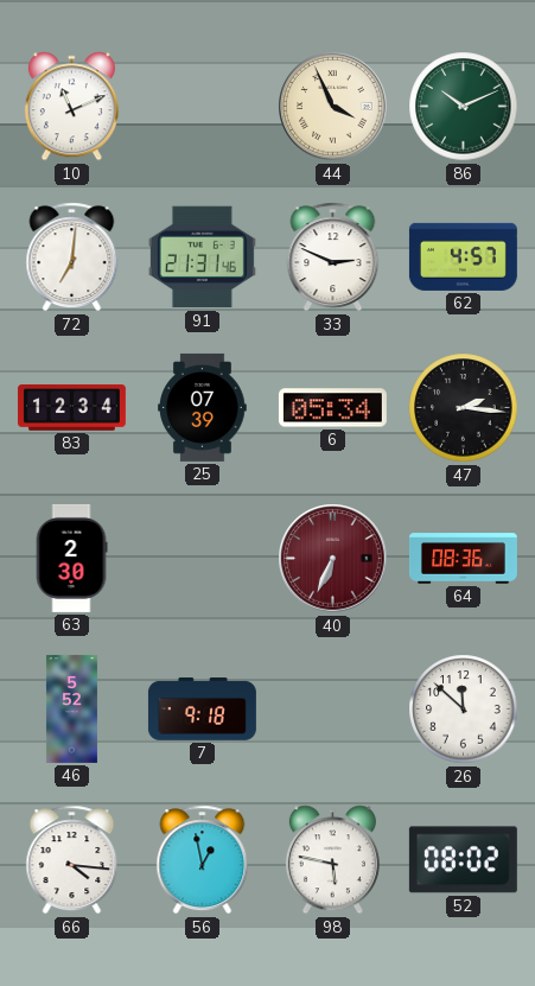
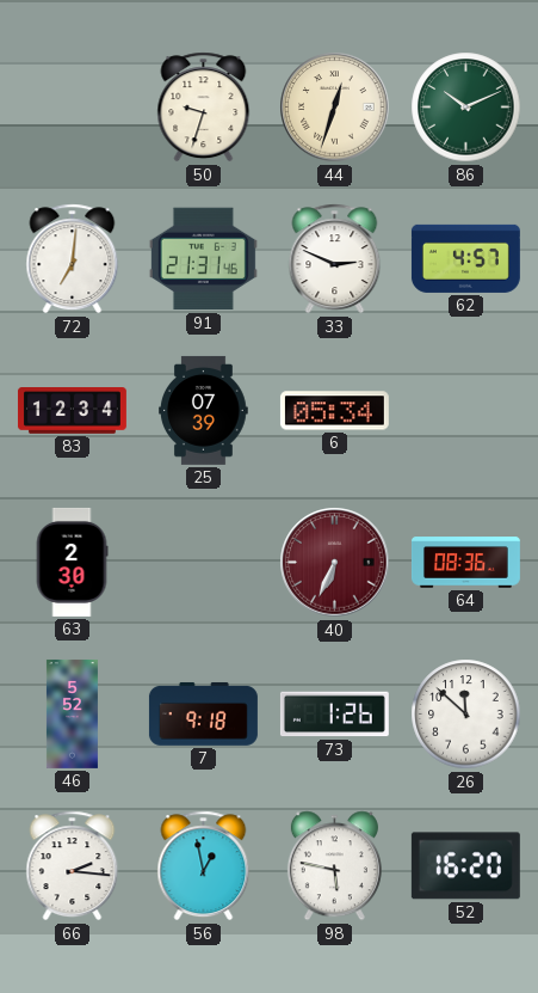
10: 11:11 -> none (71, 107)
50: none -> 9:33 (204, 108)
44: 3:56 -> 12:33 (335, 108)
47: 2:16 -> none (464, 408)
73: none -> 1:26 (334, 715)
66: 4:16 -> 2:16 (73, 866)
52: 08:02 -> 16:20 (465, 866)
